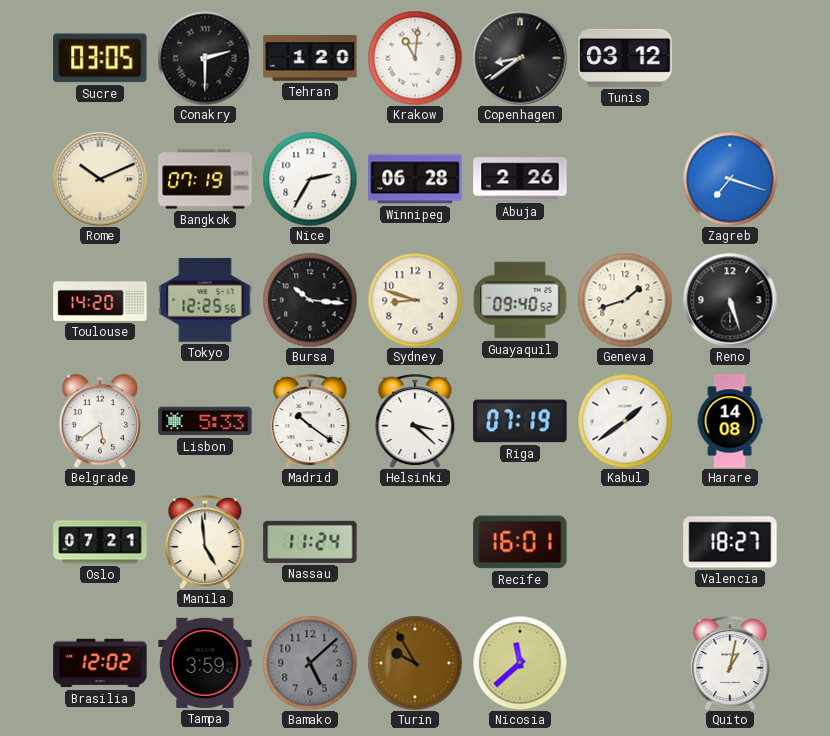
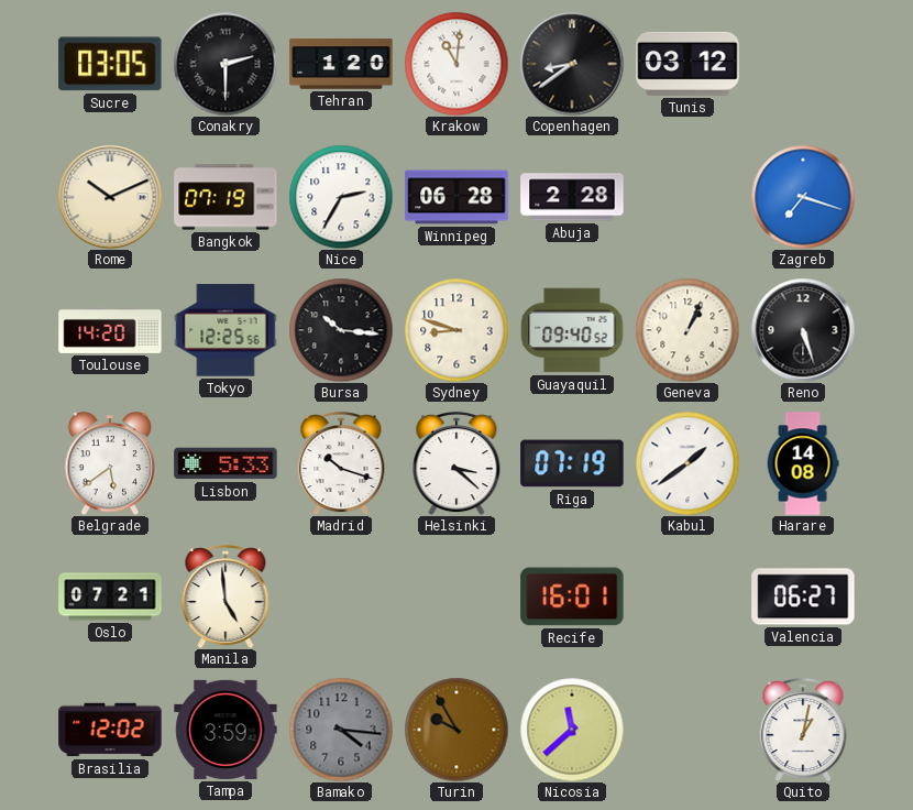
Abuja: 2:26 -> 2:28 (572, 197)
Geneva: 1:42 -> 1:04 (687, 330)
Madrid: 10:21 -> 10:18 (341, 463)
Nassau: 11:24 -> none (310, 542)
Valencia: 18:27 -> 06:27 (803, 596)
Bamako: 5:08 -> 4:16 (341, 730)
